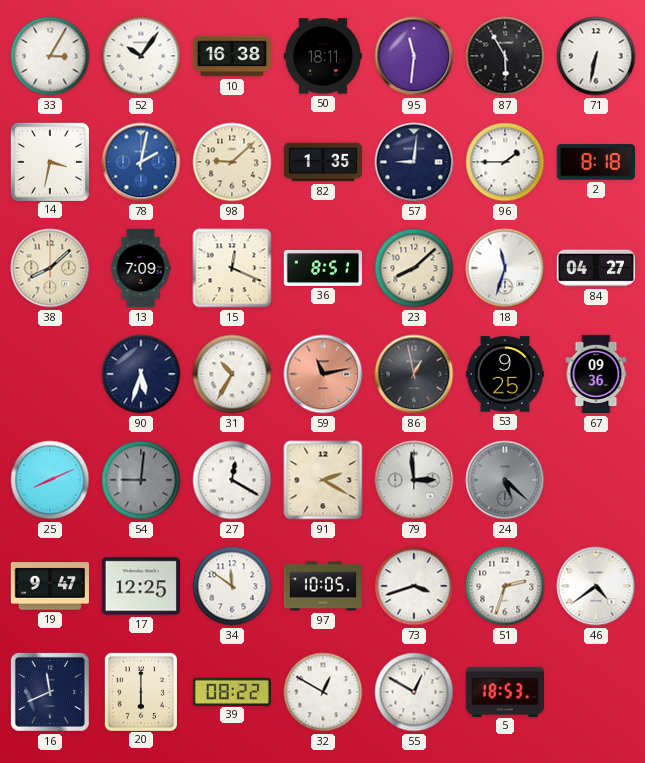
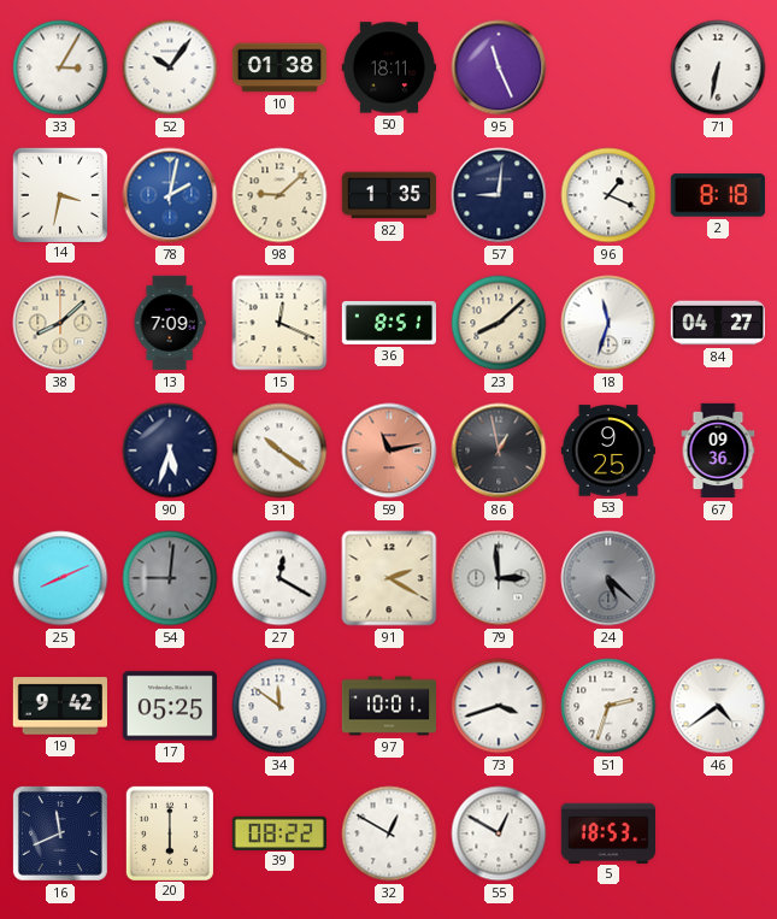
10: 16:38 -> 01:38 (278, 67)
95: 11:31 -> 11:26 (499, 67)
87: 5:55 -> none (505, 56)
96: 1:45 -> 1:19 (608, 195)
31: 10:35 -> 10:21 (279, 450)
19: 9:47 -> 9:42 (59, 706)
17: 12:25 -> 05:25 (169, 706)
97: 10:05 -> 10:01 (389, 706)
